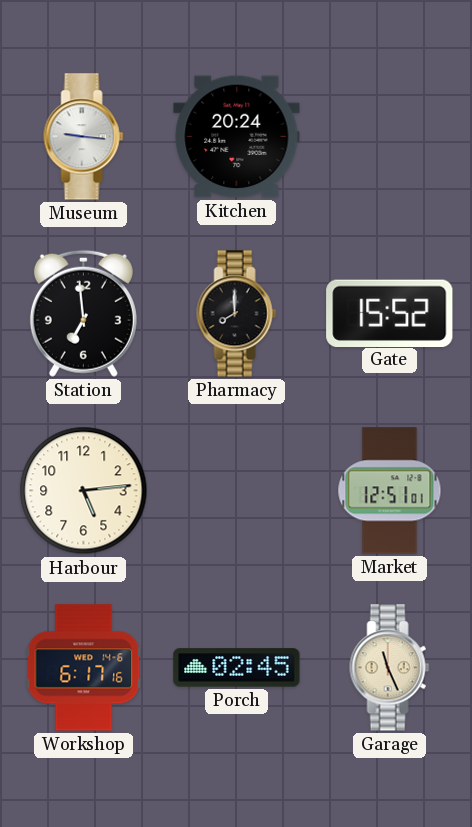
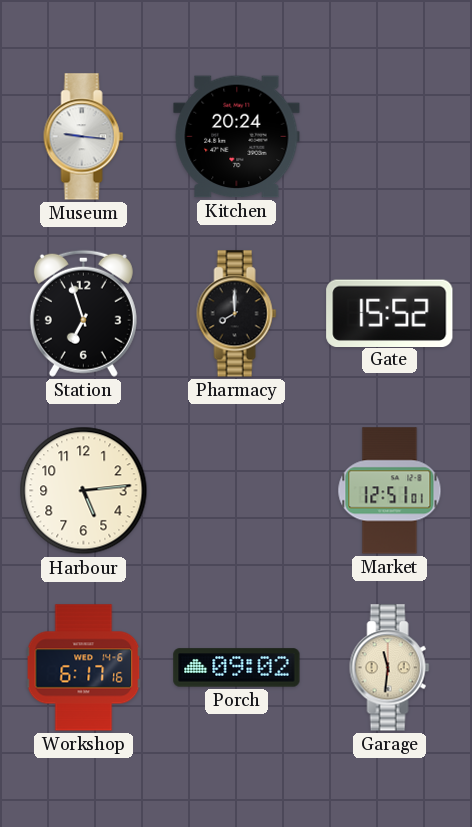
Station: 6:59 -> 6:57 (83, 313)
Porch: 02:45 -> 09:02 (237, 668)
Garage: 11:26 -> 11:31 (390, 668)
